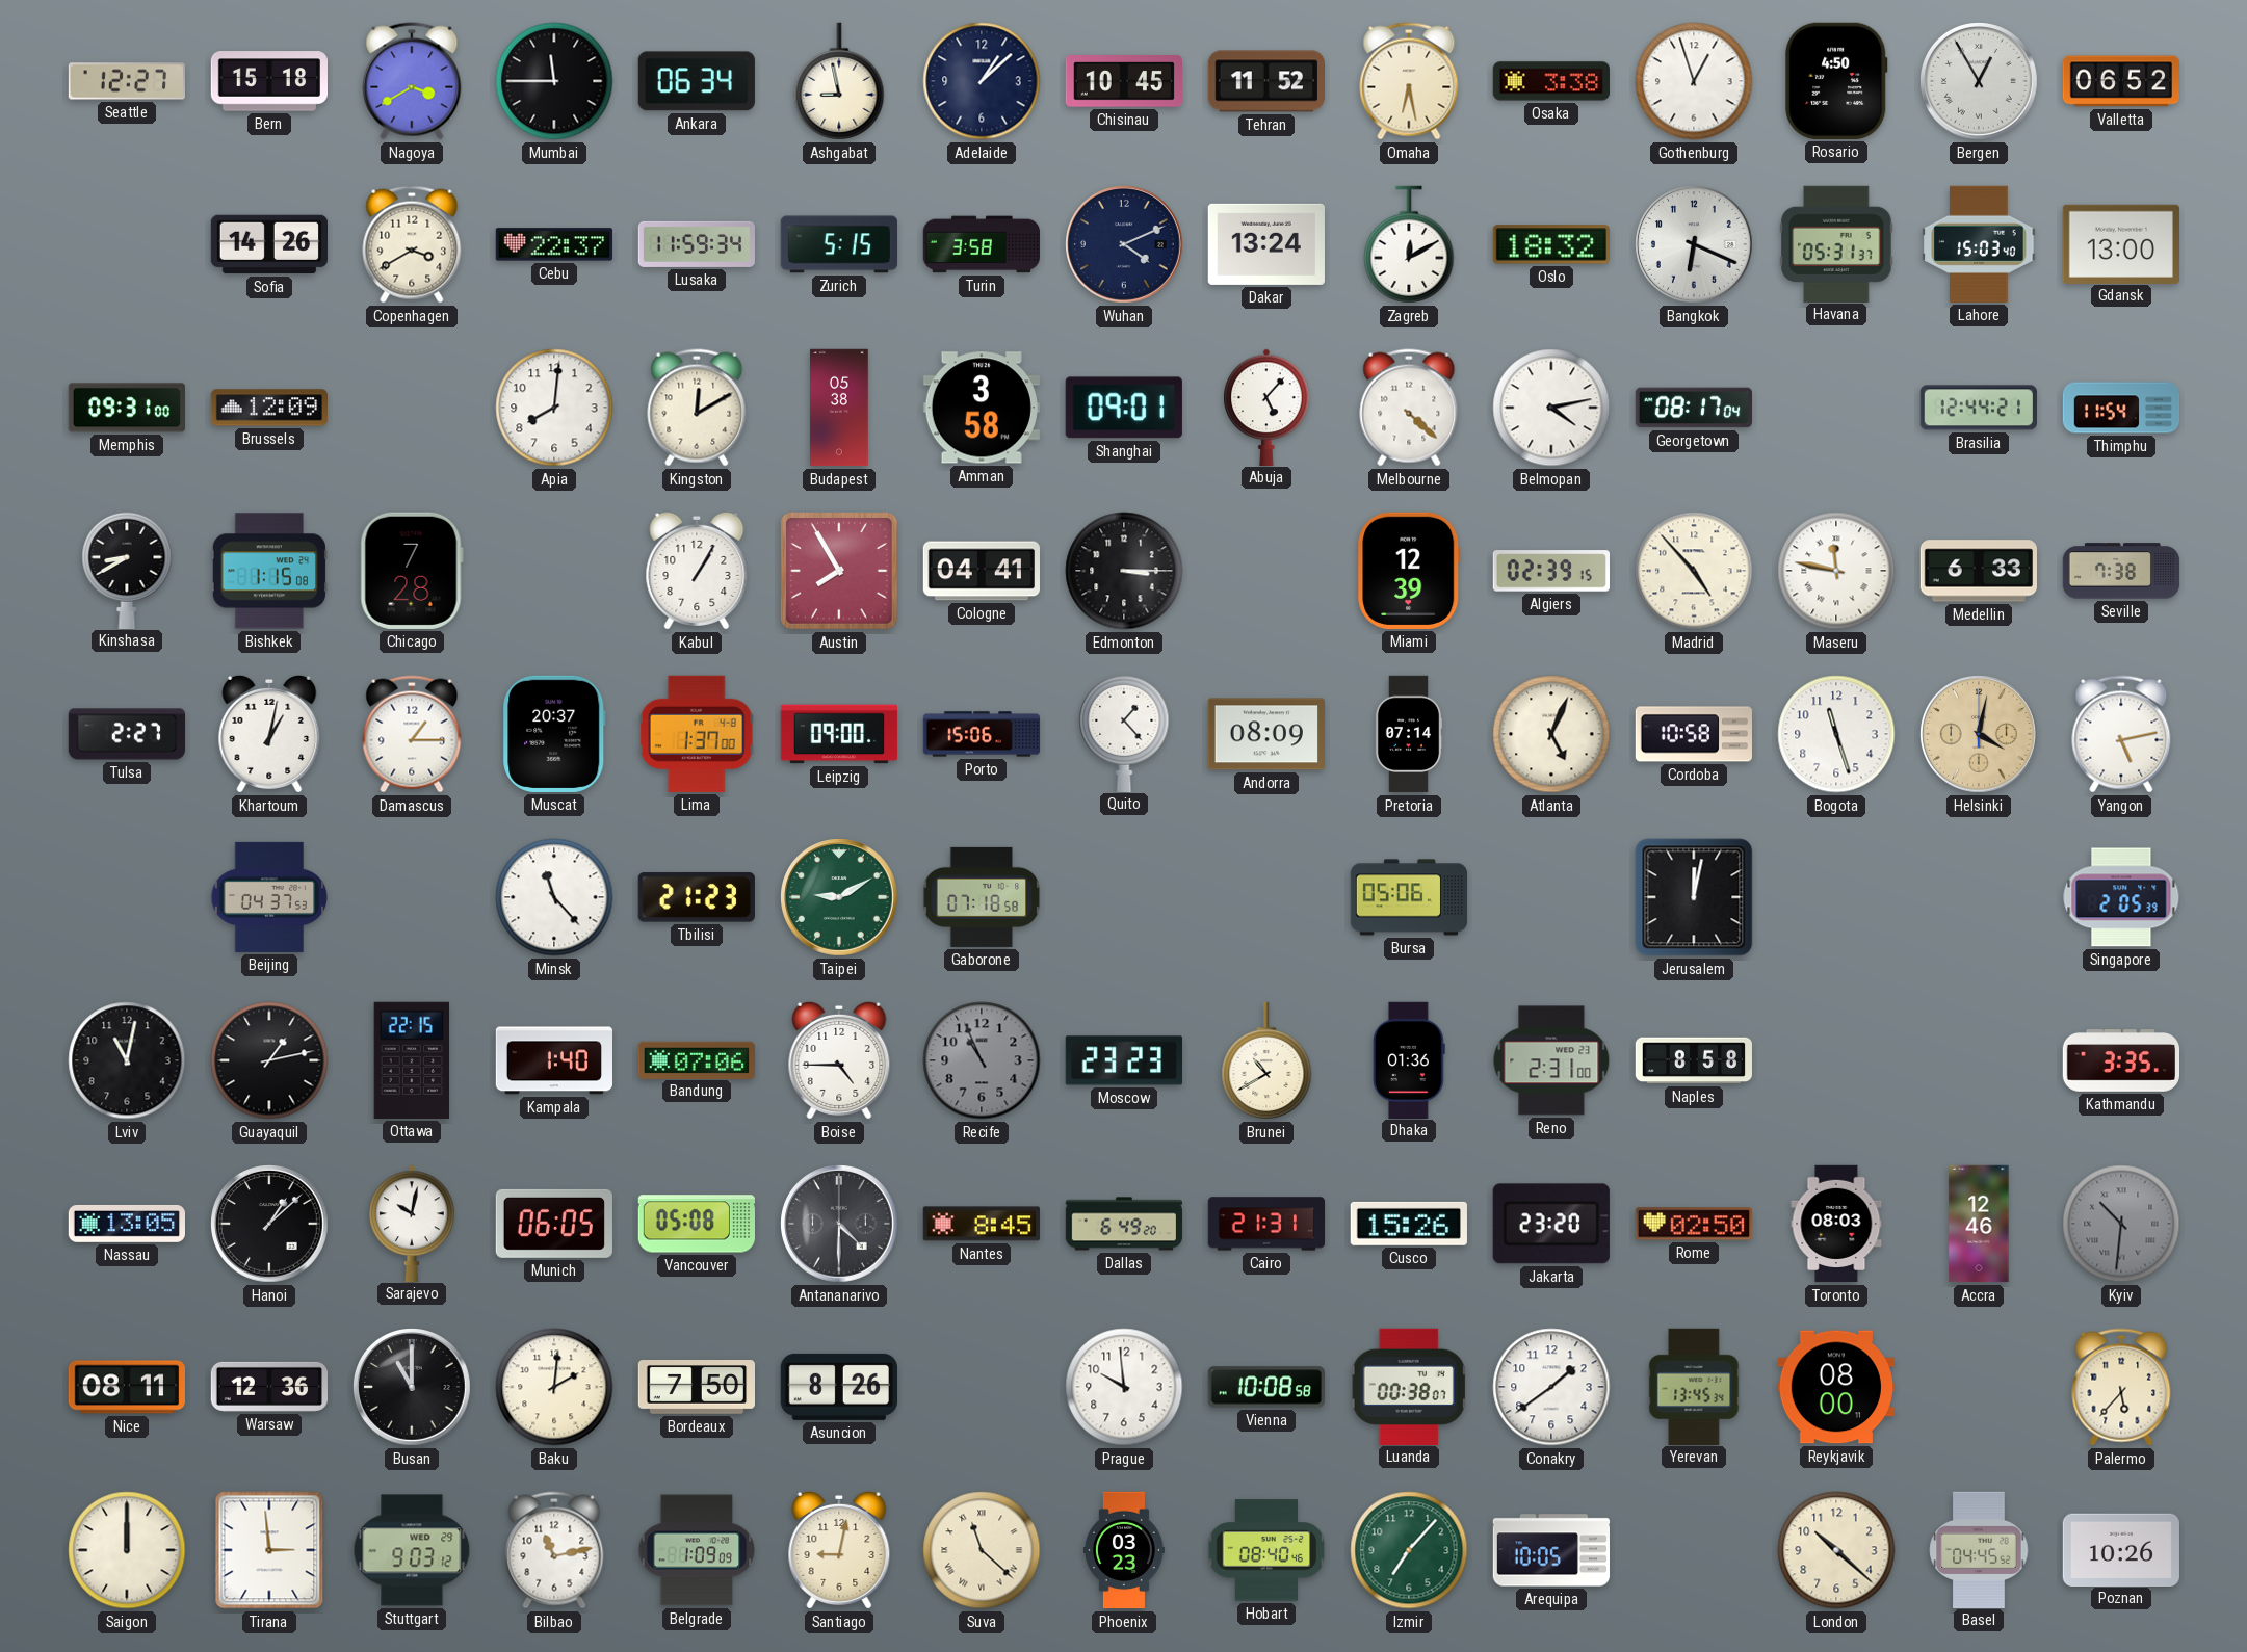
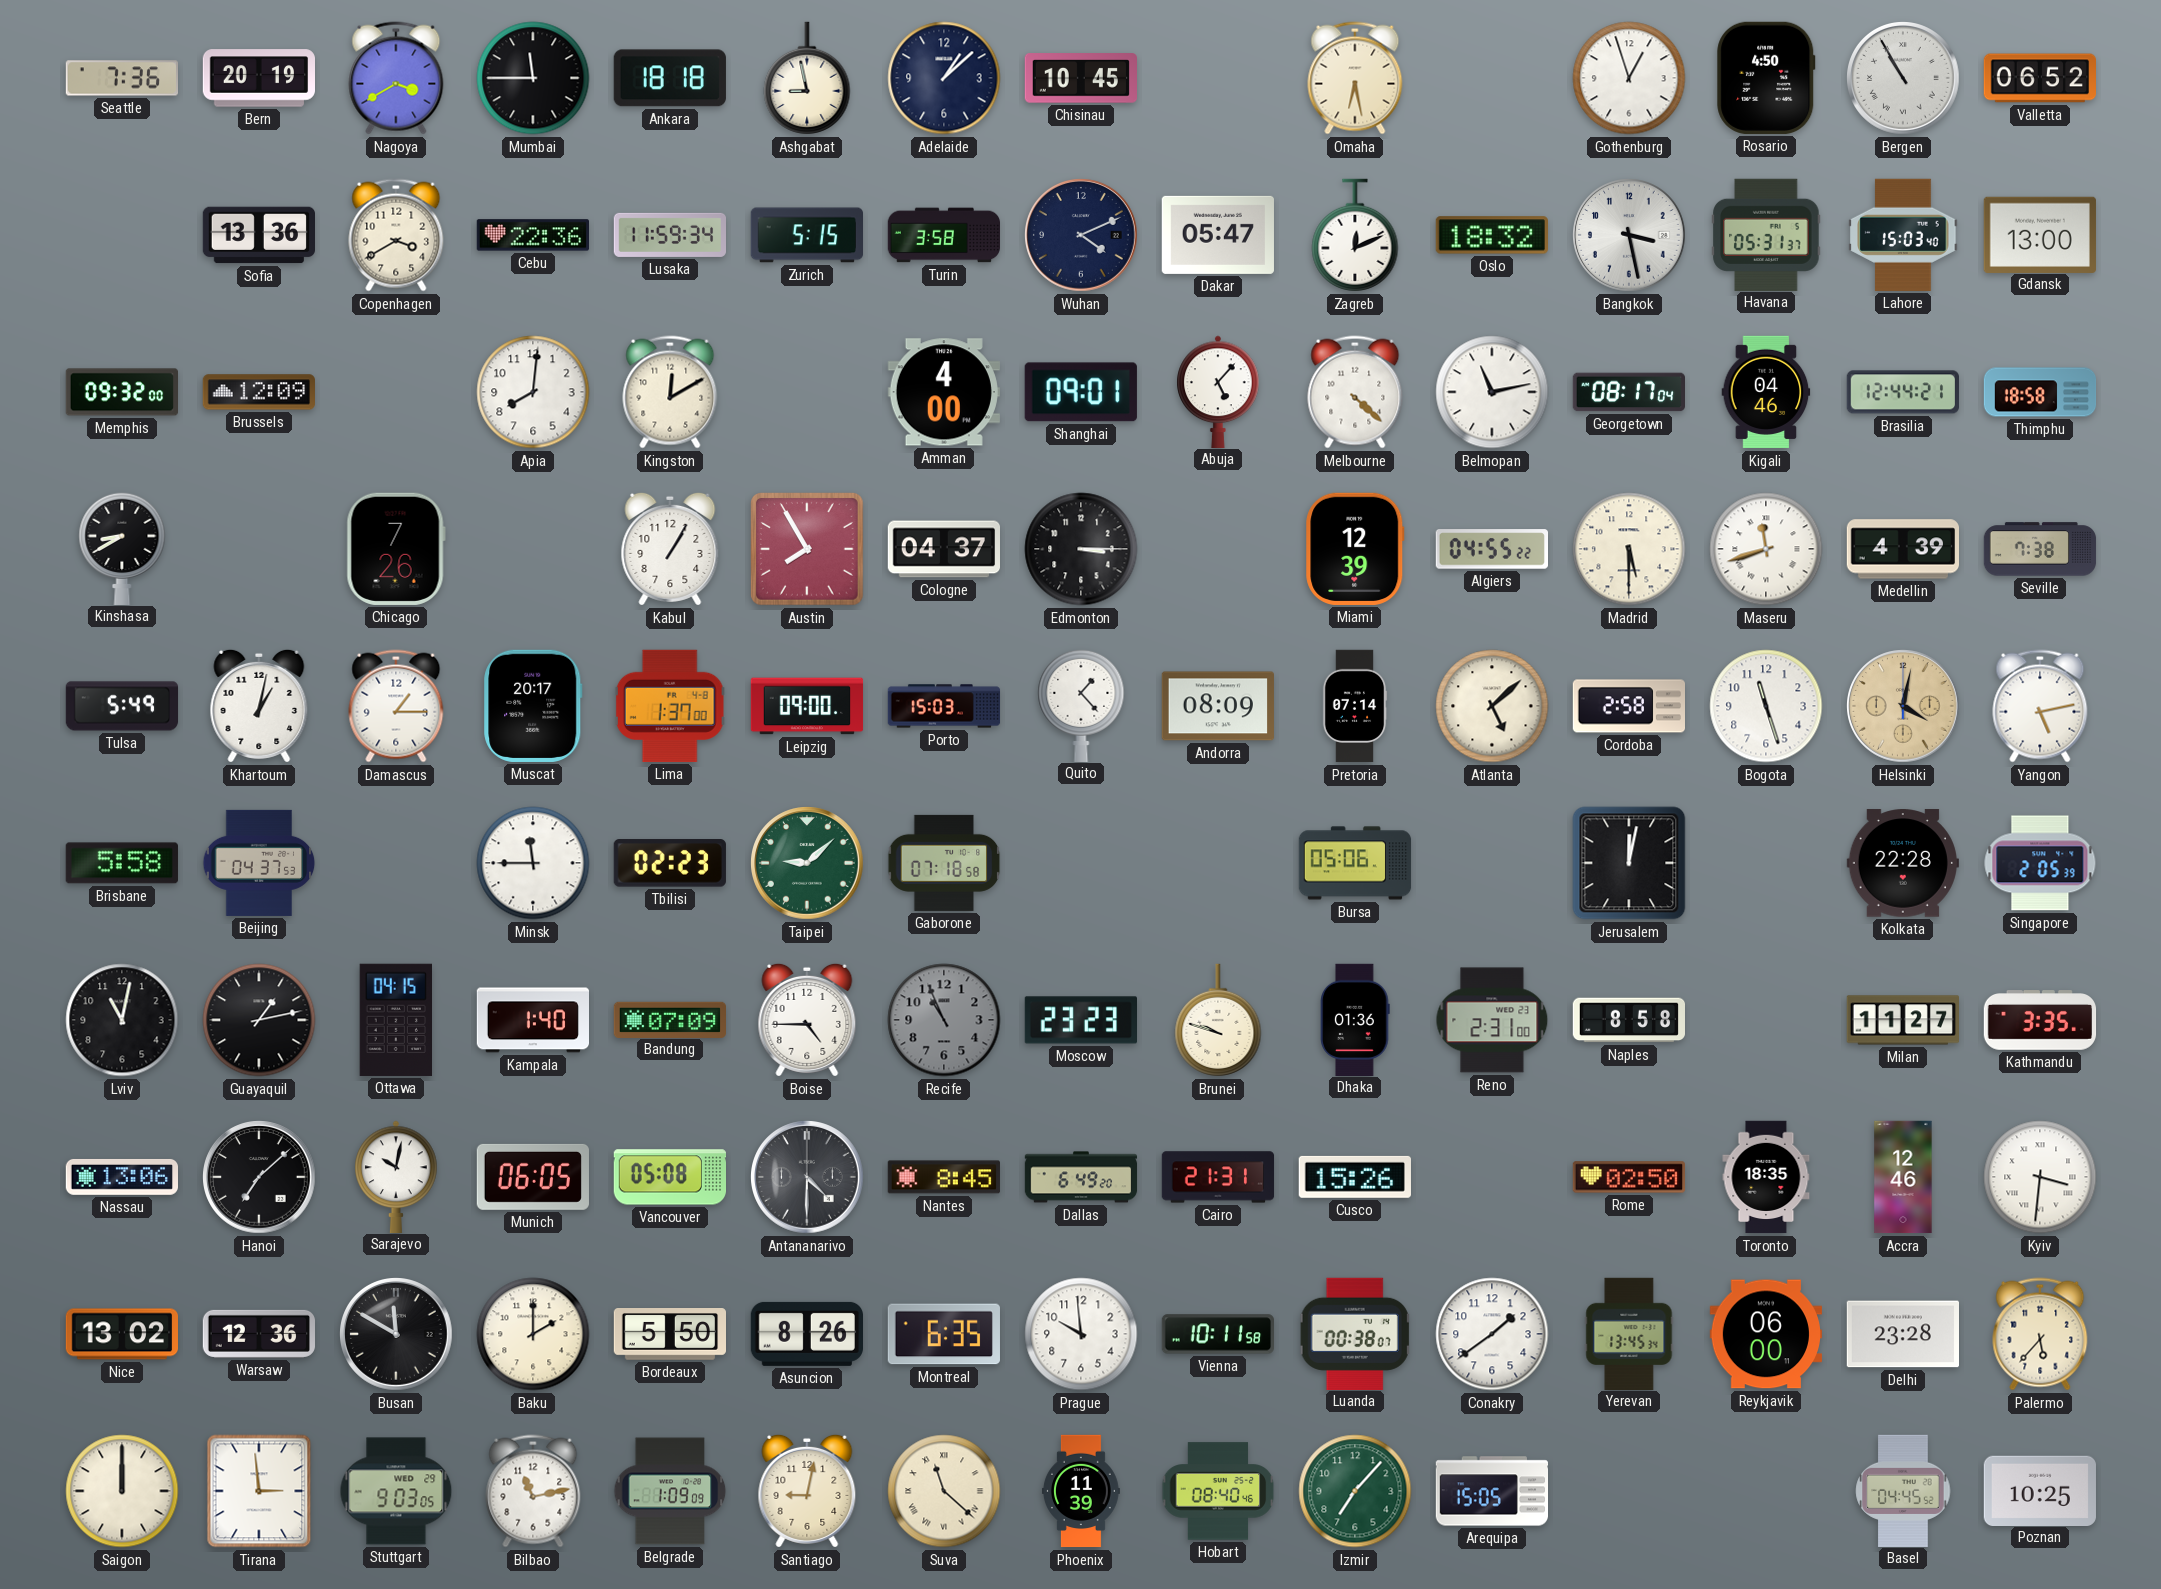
Seattle: 12:27 -> 7:36 (121, 78)
Bern: 15:18 -> 20:19 (258, 78)
Ankara: 06:34 -> 18:18 (670, 78)
Tehran: 11:52 -> none (1265, 81)
Osaka: 3:38 -> none (1550, 81)
Bergen: 12:55 -> 10:55 (1904, 79)
Sofia: 14:26 -> 13:36 (258, 235)
Cebu: 22:37 -> 22:36 (532, 235)
Dakar: 13:24 -> 05:47 (1217, 235)
Zagreb: 12:10 -> 12:11 (1355, 235)
Bangkok: 6:19 -> 3:28 (1630, 236)
Memphis: 09:31 -> 09:32 (121, 392)
Budapest: 05:38 -> none (839, 408)
Amman: 3:58 -> 4:00 (944, 392)
Belmopan: 4:13 -> 11:13 (1492, 392)
Kigali: none -> 04:46 (1766, 392)
Thimphu: 11:54 -> 18:58 (2040, 392)
Bishkek: 1:15 -> none (268, 571)
Chicago: 7:28 -> 7:26 (396, 549)
Cologne: 04:41 -> 04:37 (943, 549)
Algiers: 02:39 -> 04:55 (1491, 549)
Madrid: 4:53 -> 5:30 (1629, 549)
Maseru: 11:47 -> 11:42 (1766, 549)
Medellin: 6:33 -> 4:39 (1902, 549)
Tulsa: 2:27 -> 5:49 (122, 706)
Muscat: 20:37 -> 20:17 (533, 706)
Porto: 15:06 -> 15:03 (944, 706)
Atlanta: 5:04 -> 5:08 (1492, 706)
Cordoba: 10:58 -> 2:58 (1628, 706)
Brisbane: none -> 5:58 (122, 863)
Minsk: 11:23 -> 11:45 (533, 863)
Tbilisi: 21:23 -> 02:23 (670, 863)
Taipei: 9:10 -> 9:08 (808, 864)
Kolkata: none -> 22:28 (1903, 863)
Ottawa: 22:15 -> 04:15 (395, 1020)
Bandung: 07:06 -> 07:09 (669, 1019)
Brunei: 10:40 -> 9:48 (1218, 1020)
Milan: none -> 11:27 (1902, 1020)
Nassau: 13:05 -> 13:06 (121, 1177)
Hanoi: 1:08 -> 7:08 (260, 1178)
Jakarta: 23:20 -> none (1551, 1224)
Toronto: 08:03 -> 18:35 (1766, 1177)
Kyiv: 10:31 -> 3:31 (2040, 1177)
Kyiv dial: grey -> white (2040, 1177)
Nice: 08:11 -> 13:02 (121, 1334)
Busan: 11:00 -> 11:50 (397, 1335)
Baku: 2:01 -> 2:00 (533, 1334)
Bordeaux: 7:50 -> 5:50 (670, 1334)
Montreal: none -> 6:35 (944, 1334)
Vienna: 10:08 -> 10:11 (1218, 1334)
Reykjavik: 08:00 -> 06:00 (1765, 1334)
Delhi: none -> 23:28 (1902, 1334)
Stuttgart: 9:03:12 -> 9:03:05 (396, 1491)
Phoenix: 03:23 -> 11:39 (1081, 1491)
Arequipa: 10:05 -> 15:05 (1491, 1491)
London: 10:22 -> none (1836, 1550)
Poznan: 10:26 -> 10:25 (2039, 1490)
